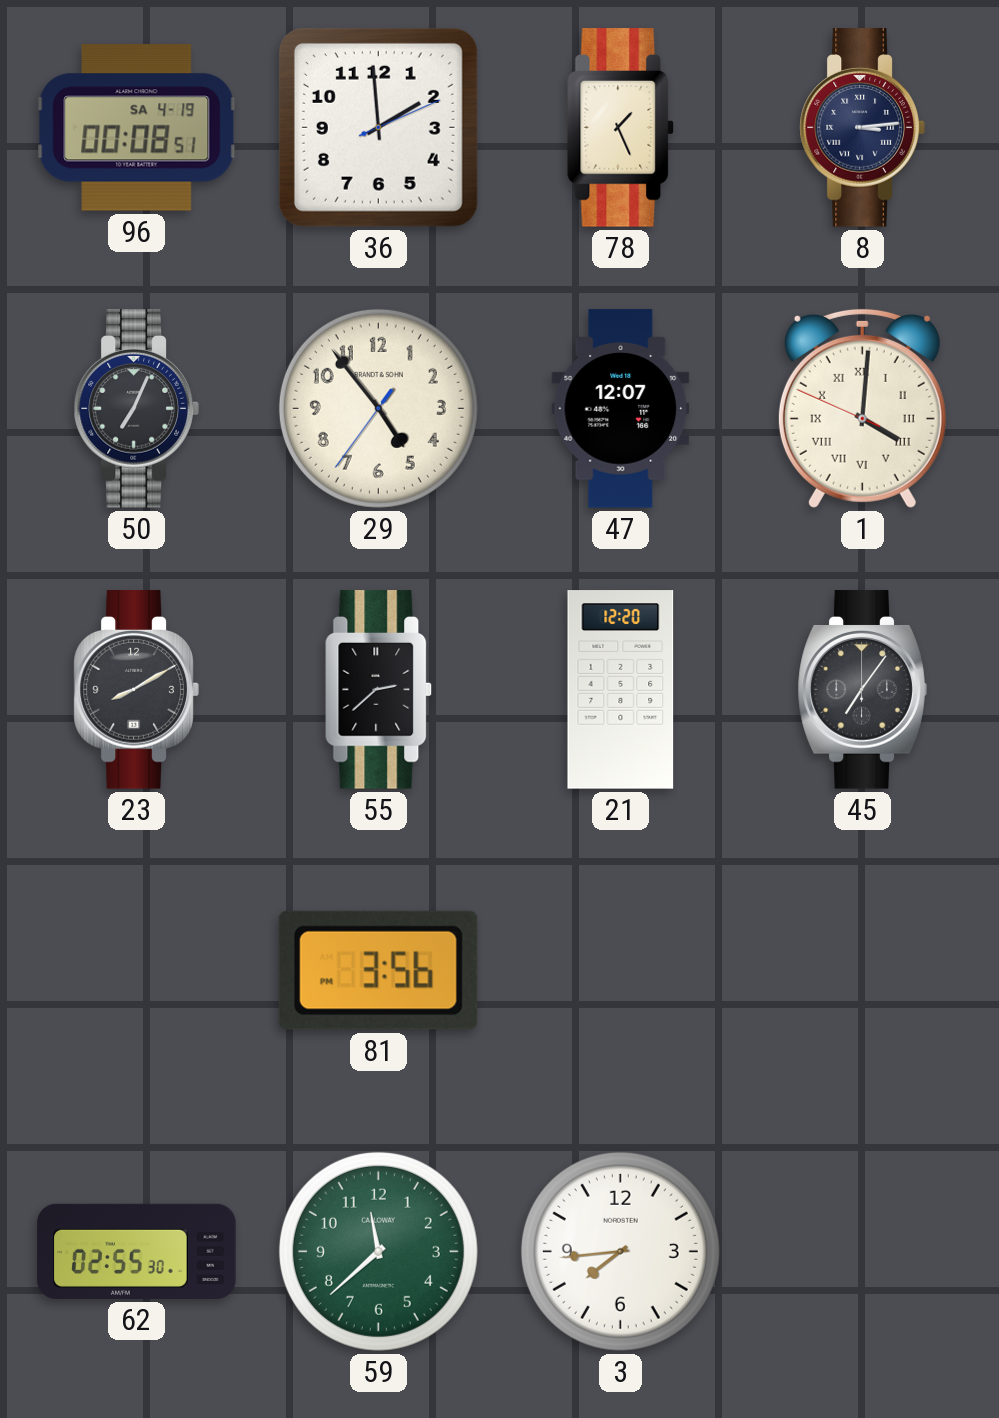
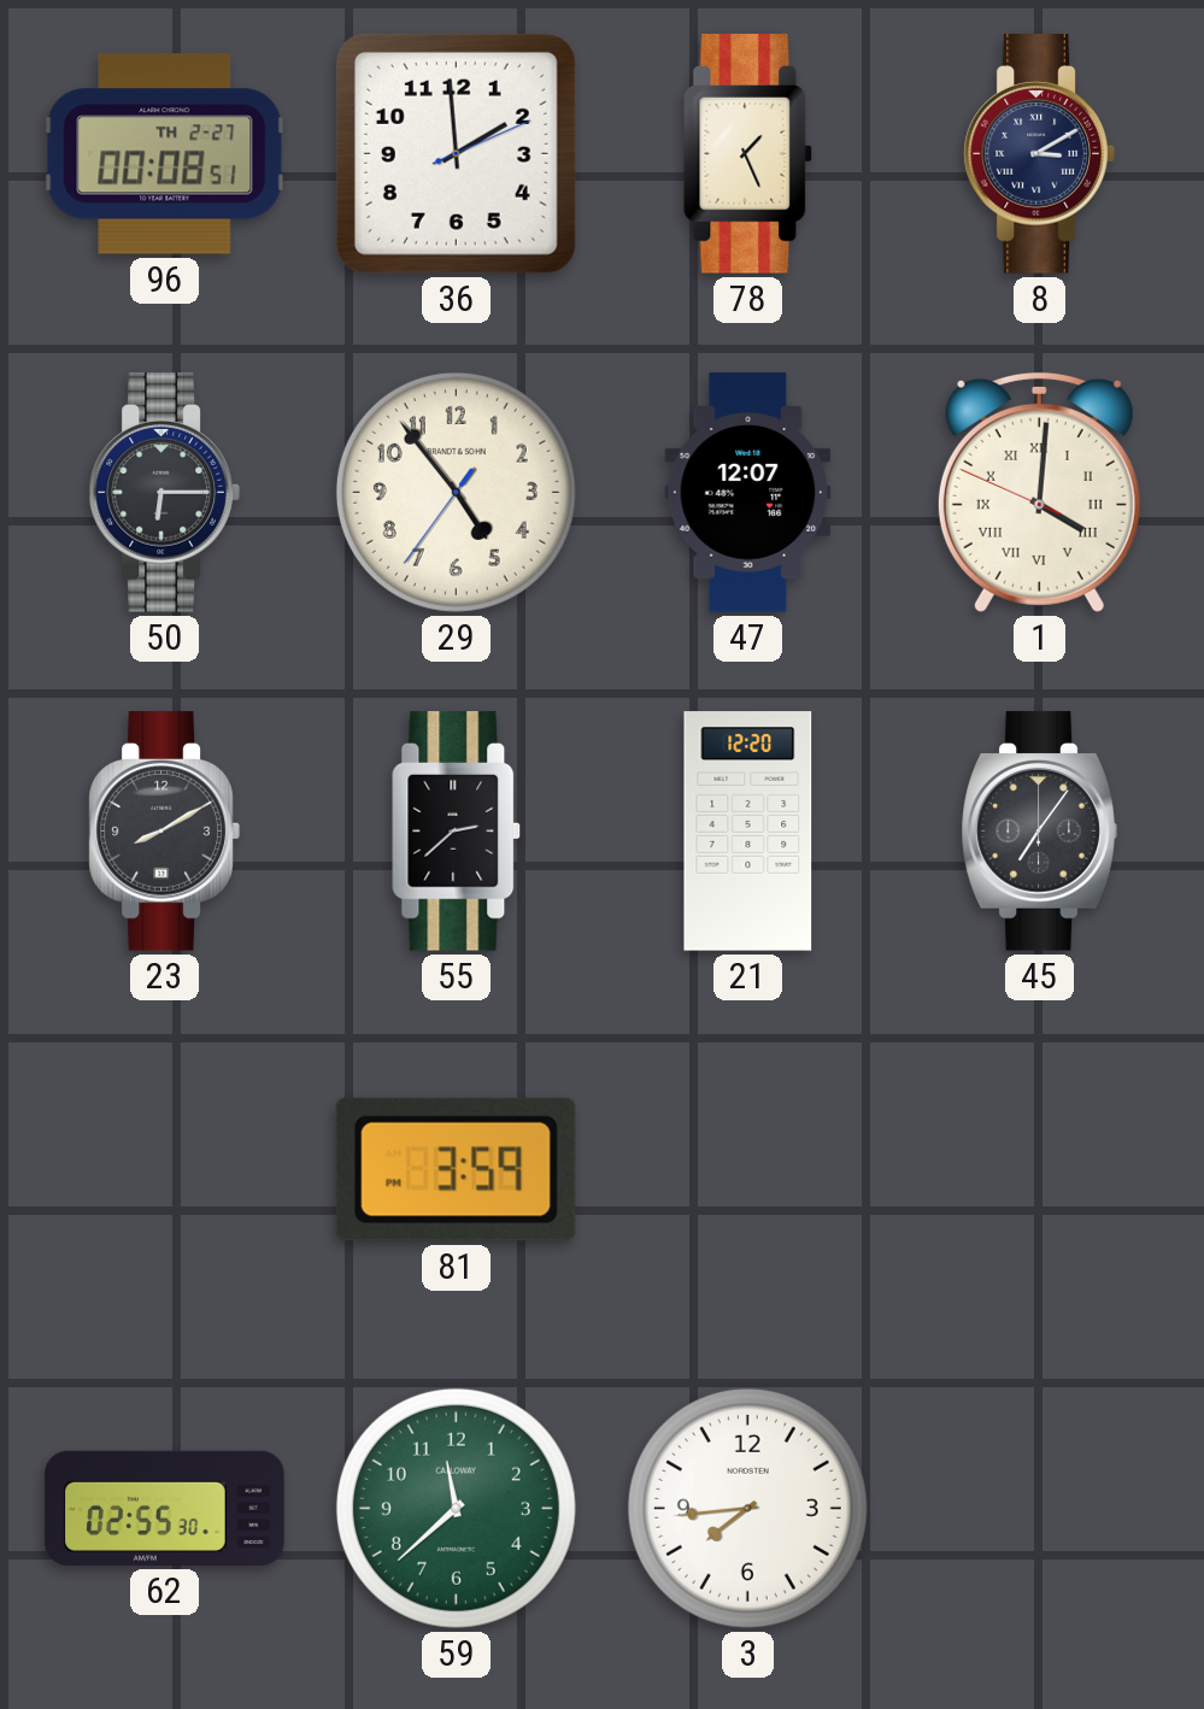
96 date: SA 4-19 -> TH 2-27 (165, 154)
8: 3:14 -> 3:10 (1039, 154)
50: 7:04 -> 6:15 (164, 493)
81: 3:56 -> 3:59 (456, 1169)
